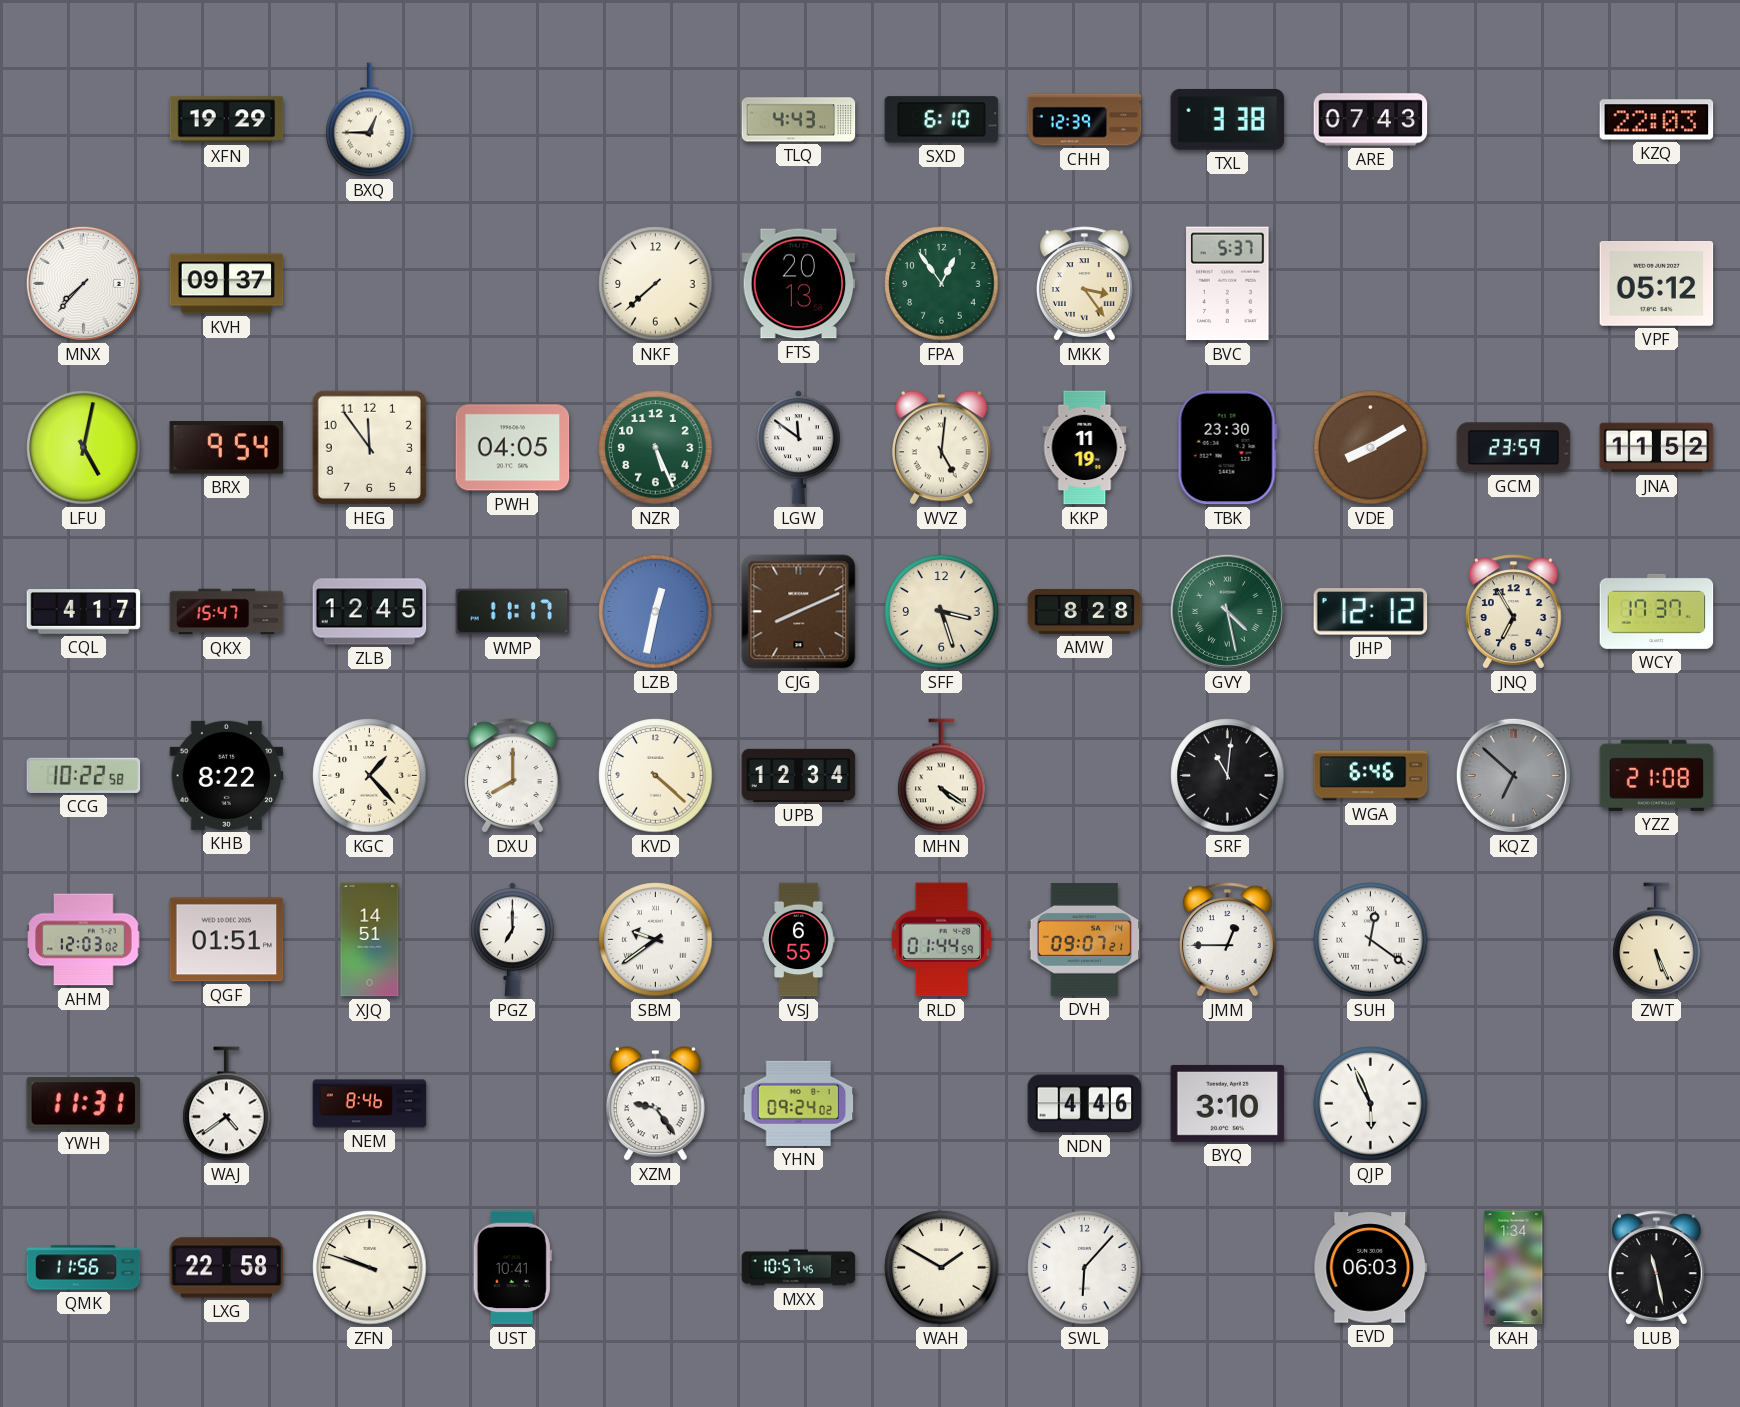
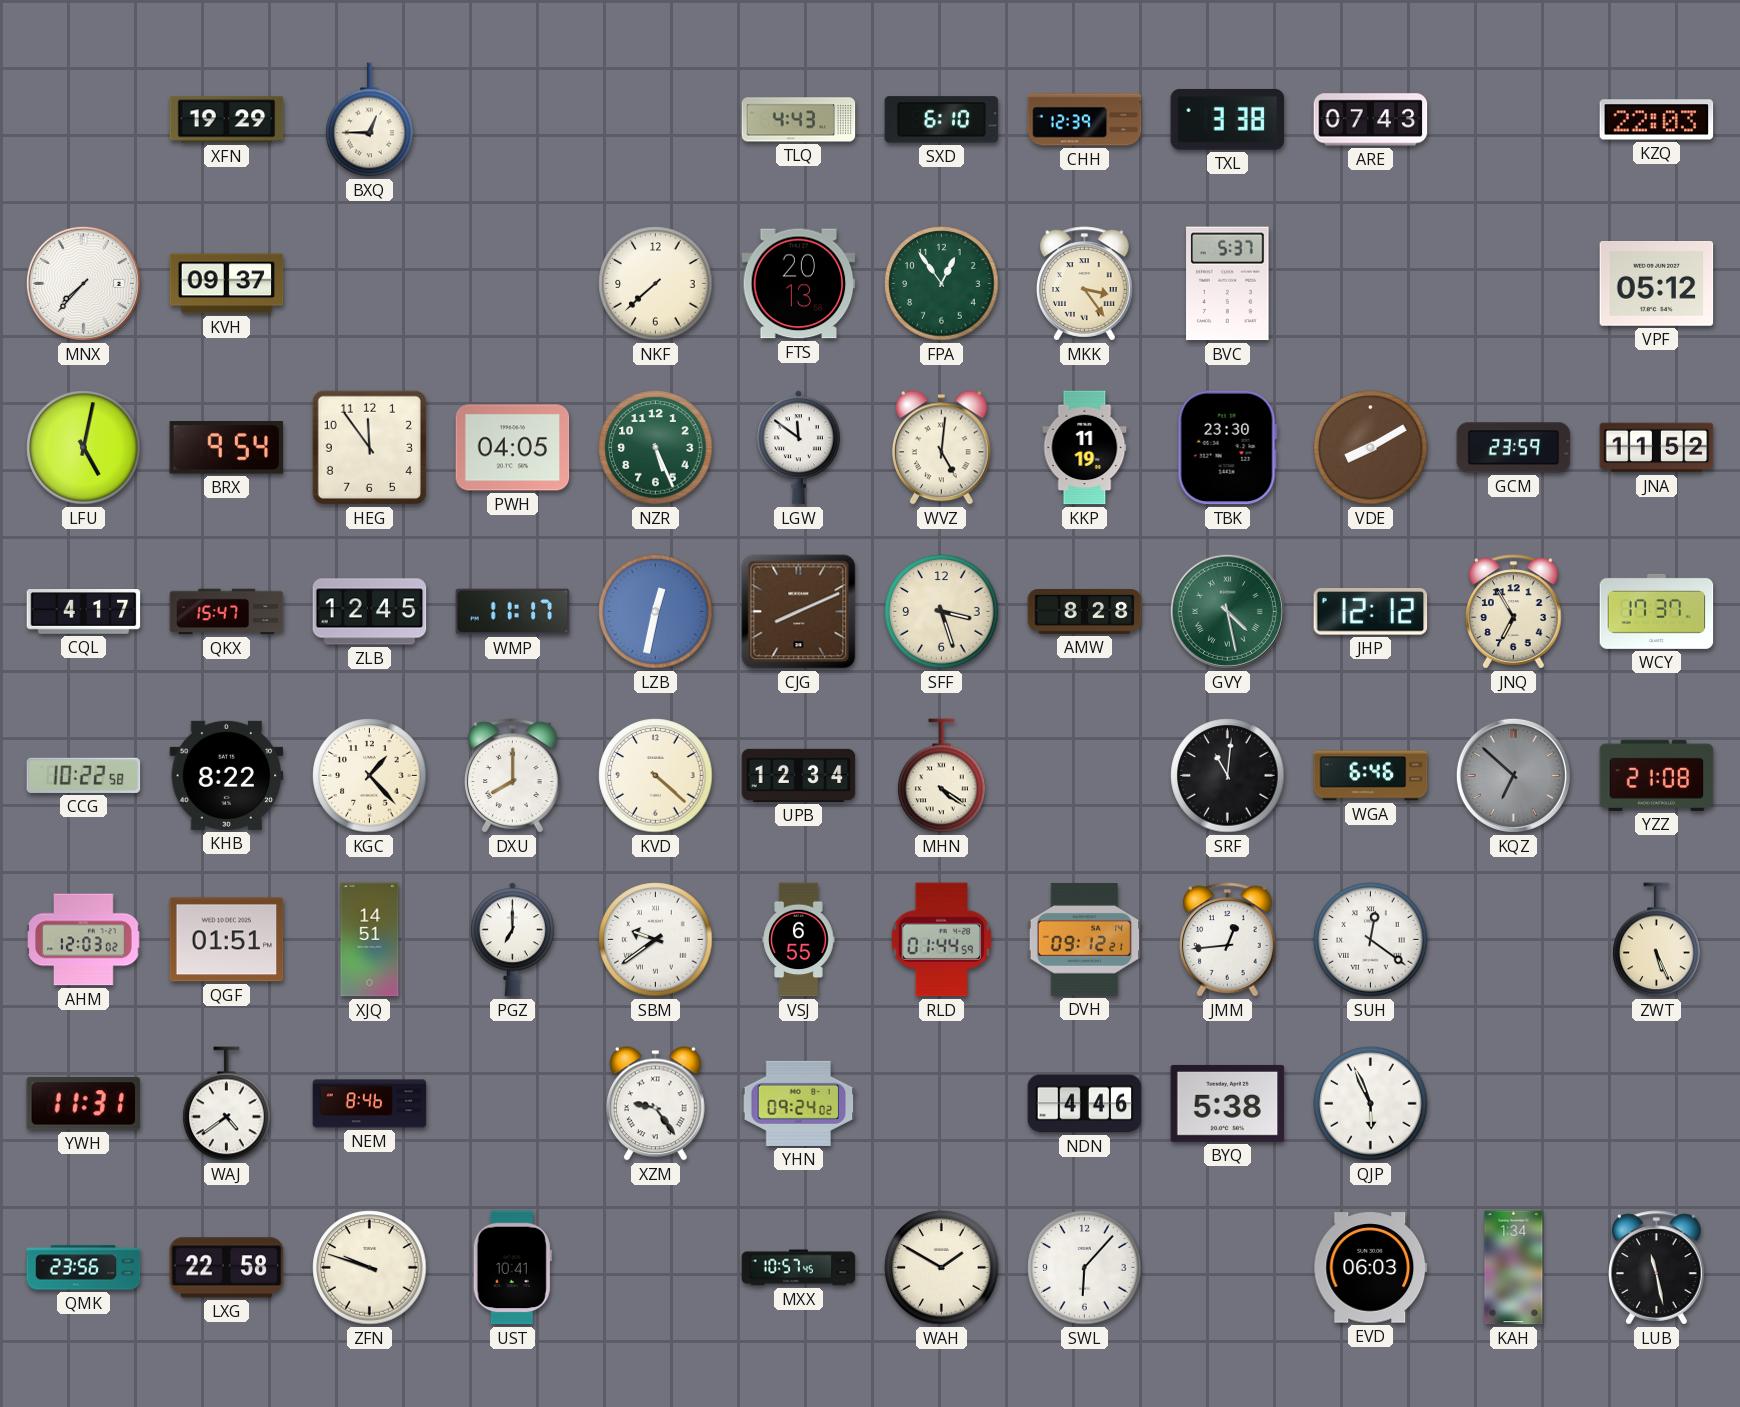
DVH: 09:07 -> 09:12 (1085, 940)
JMM: 12:45 -> 12:44 (1228, 940)
BYQ: 3:10 -> 5:38 (1228, 1103)
QMK: 11:56 -> 23:56 (84, 1268)
